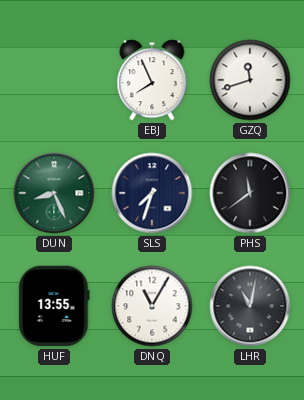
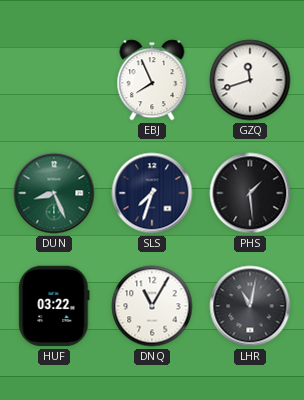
PHS: 11:39 -> 1:29 (250, 193)
HUF: 13:55 -> 03:22 (54, 306)
